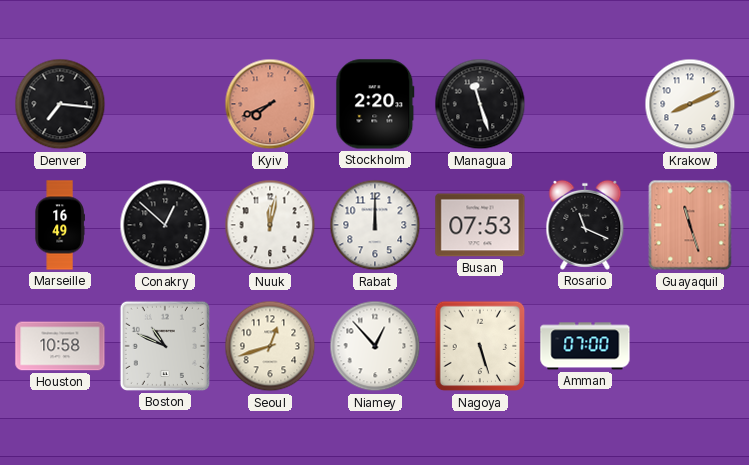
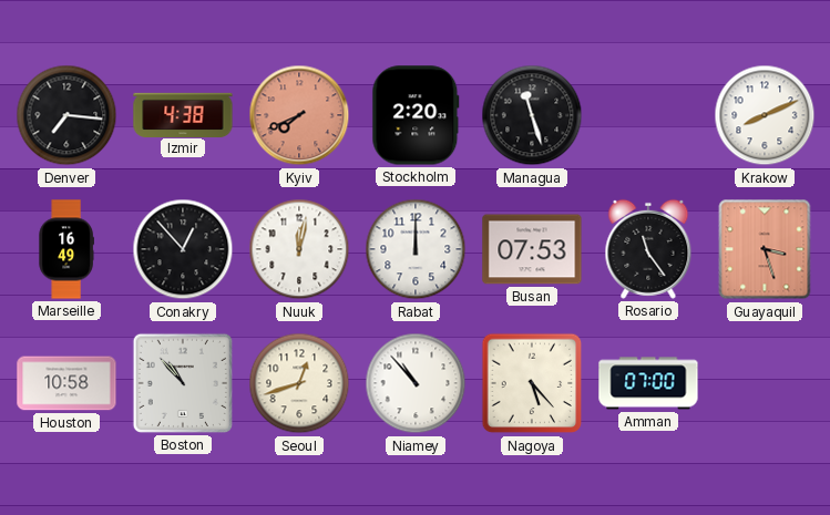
Izmir: none -> 4:38 (183, 114)
Conakry: 12:52 -> 12:53 (183, 249)
Rosario: 11:19 -> 11:24 (648, 249)
Guayaquil: 11:27 -> 3:27 (765, 249)
Boston: 10:49 -> 10:53 (183, 383)
Niamey: 12:53 -> 10:53 (416, 383)
Nagoya: 5:27 -> 5:23 (532, 383)
